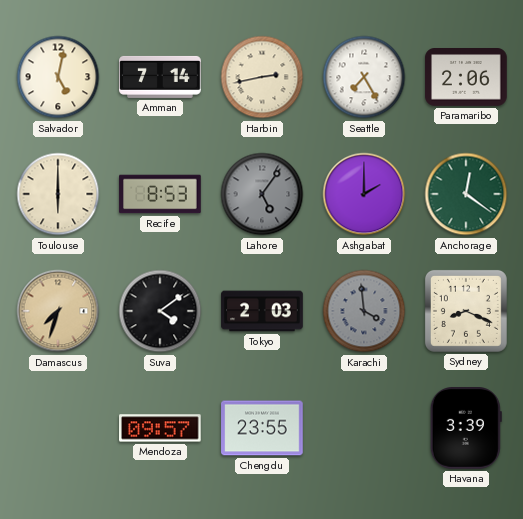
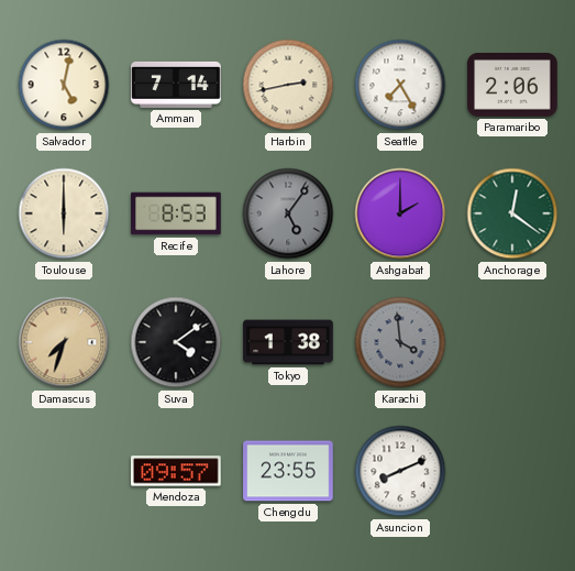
Tokyo: 2:03 -> 1:38 (288, 342)
Sydney: 8:19 -> none (466, 311)
Asuncion: none -> 8:11 (400, 471)
Havana: 3:39 -> none (466, 429)
